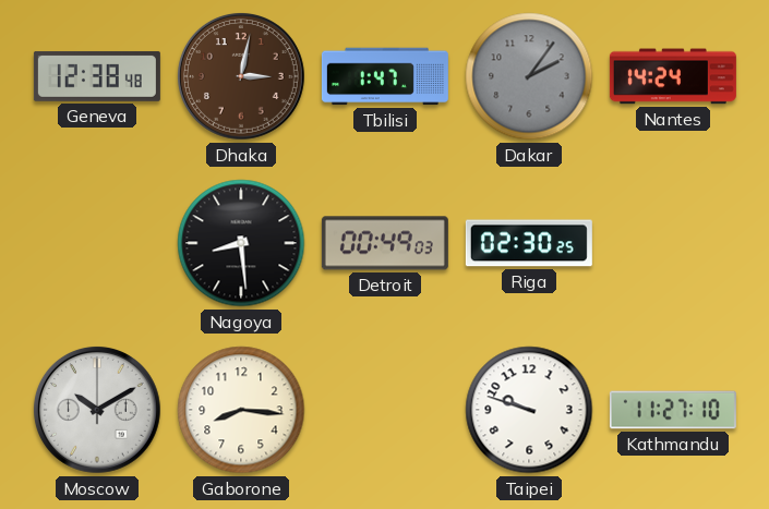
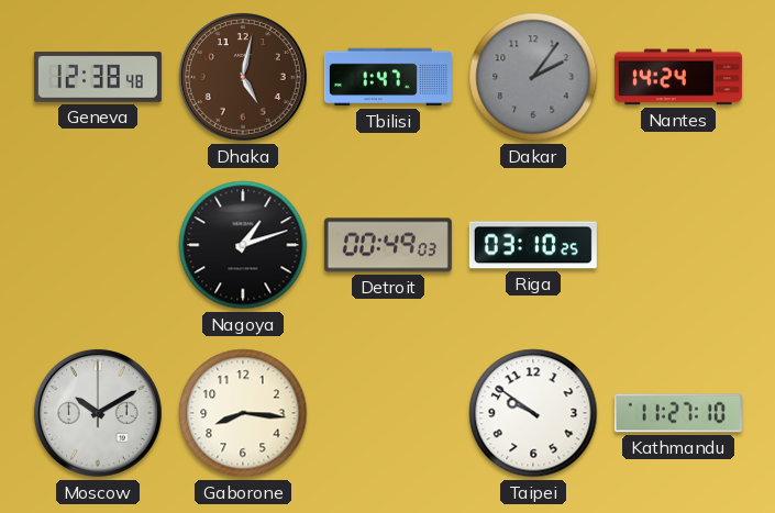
Dhaka: 3:02 -> 5:02 (243, 77)
Nagoya: 8:29 -> 1:12 (243, 245)
Riga: 02:30 -> 03:10 (533, 245)
Taipei: 9:48 -> 9:51 (533, 413)
